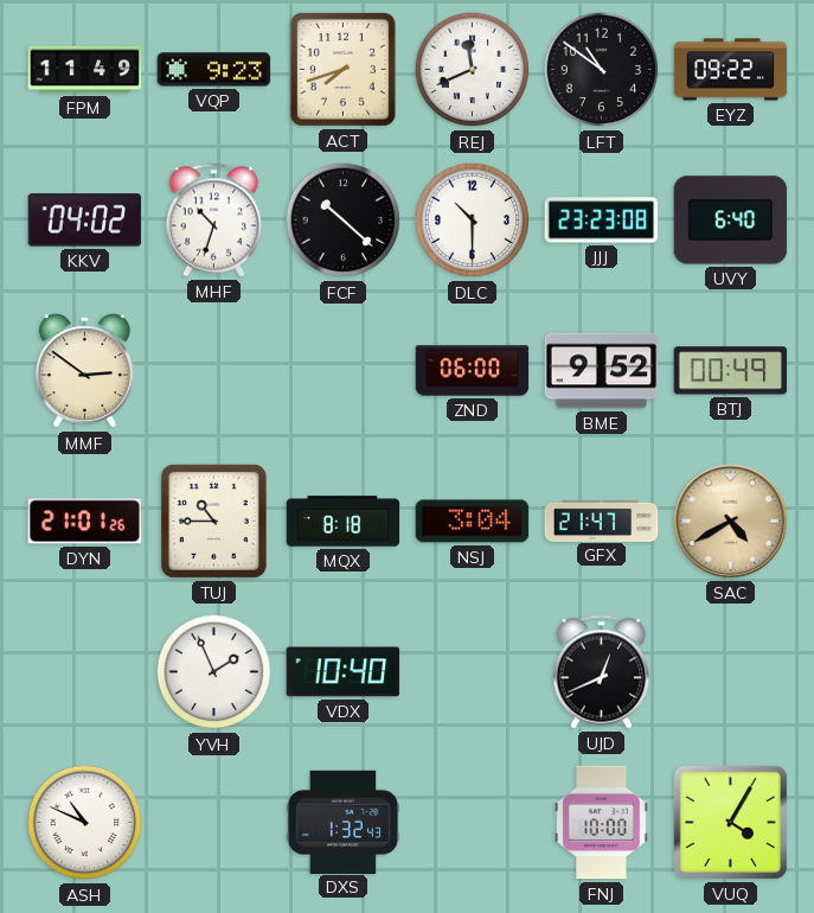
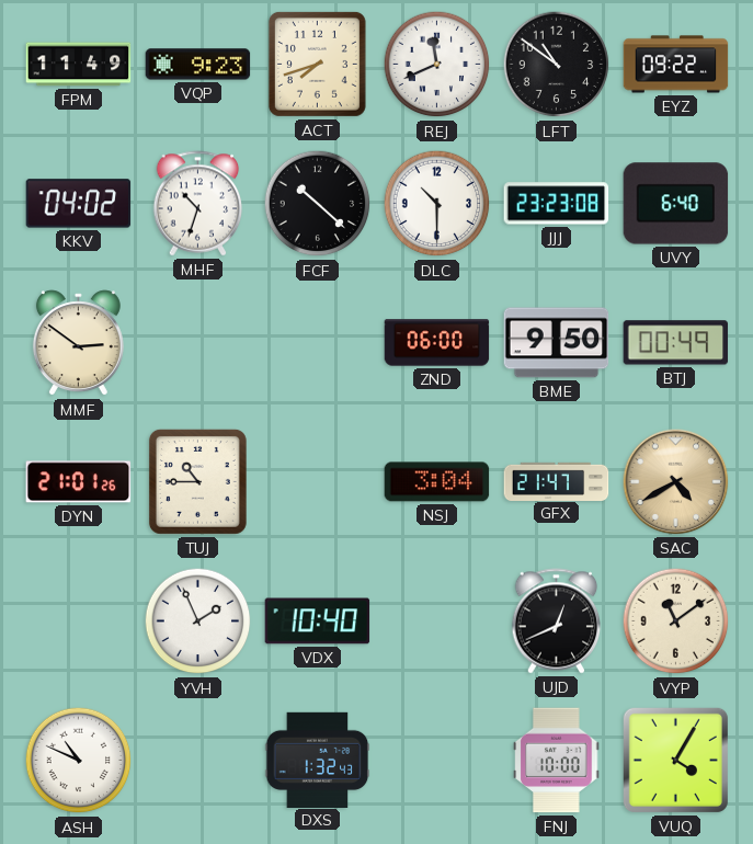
BME: 9:52 -> 9:50 (557, 343)
MQX: 8:18 -> none (344, 522)
VYP: none -> 11:09 (676, 621)
